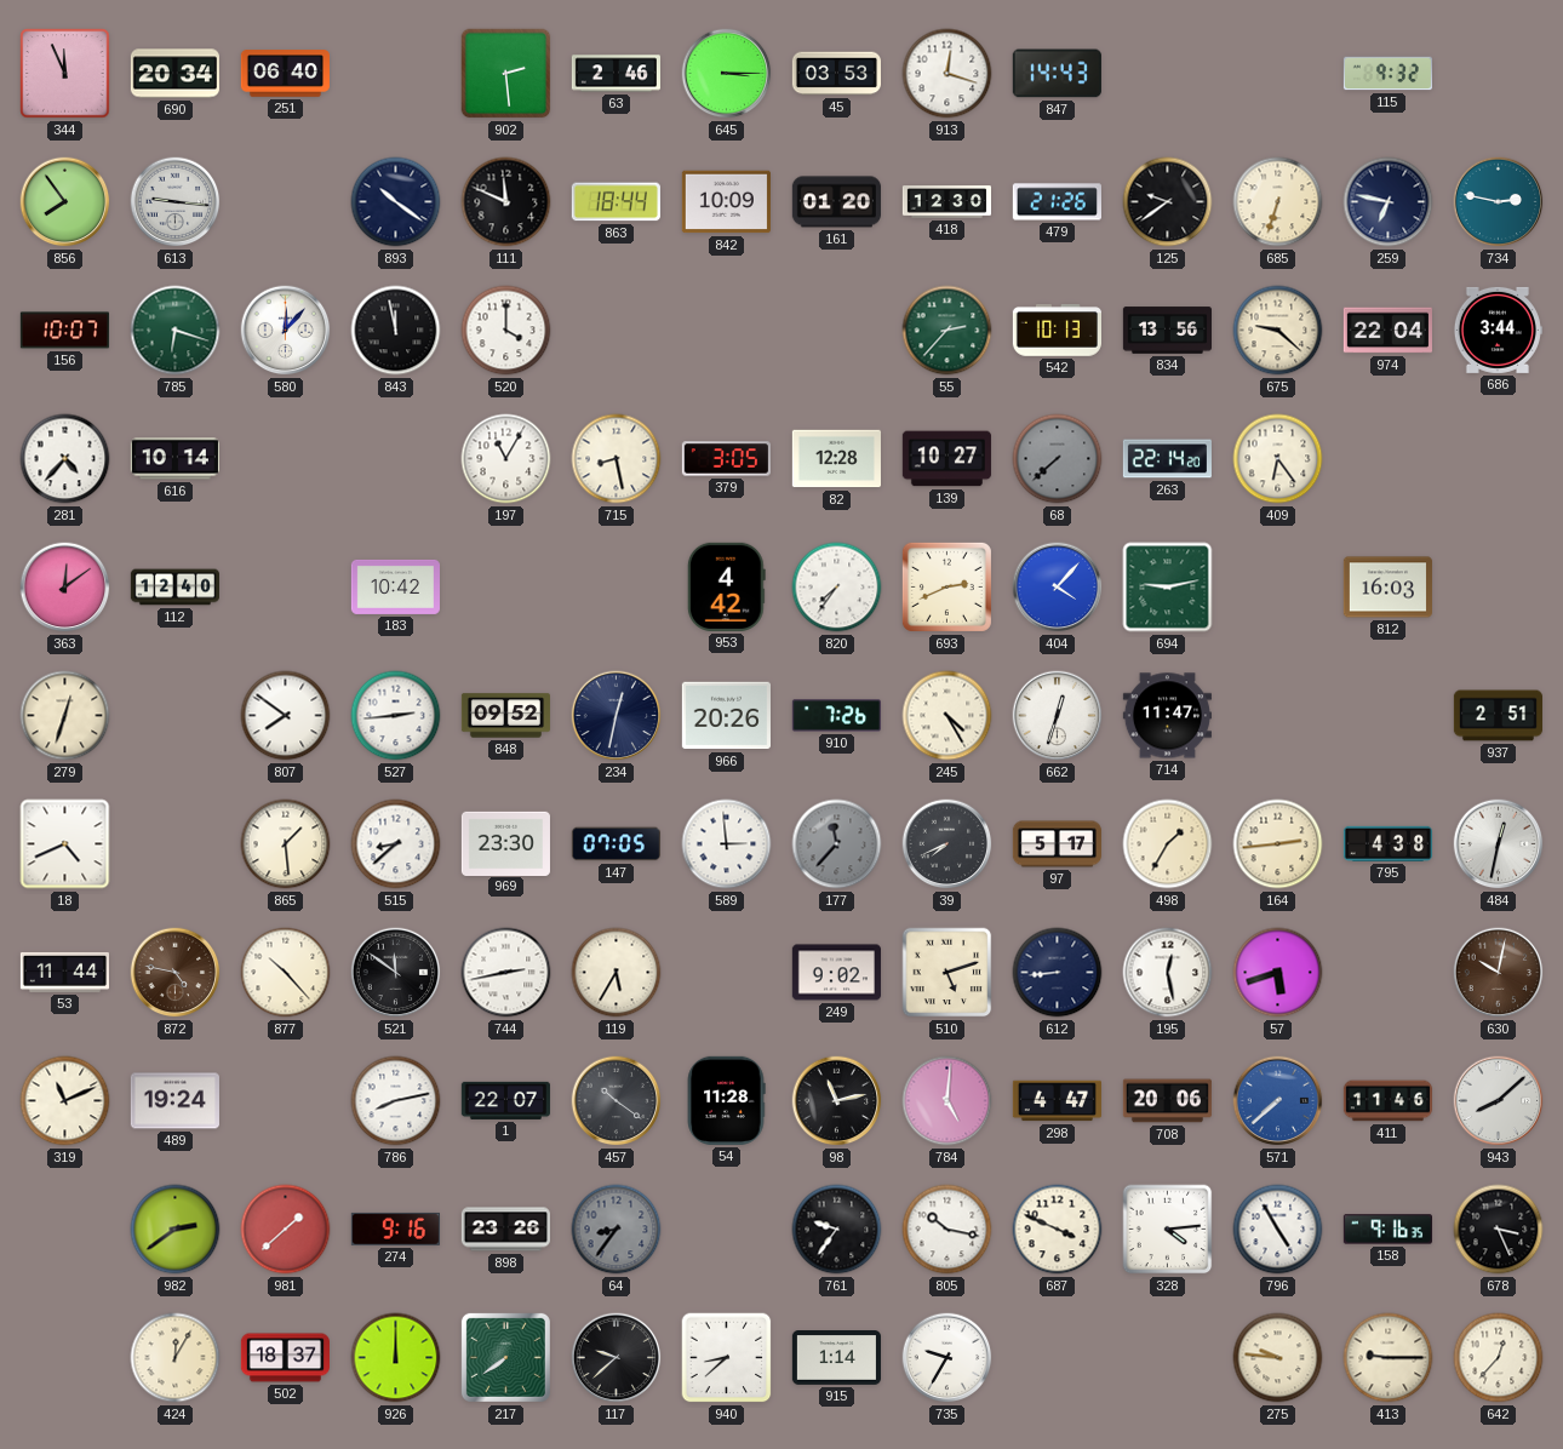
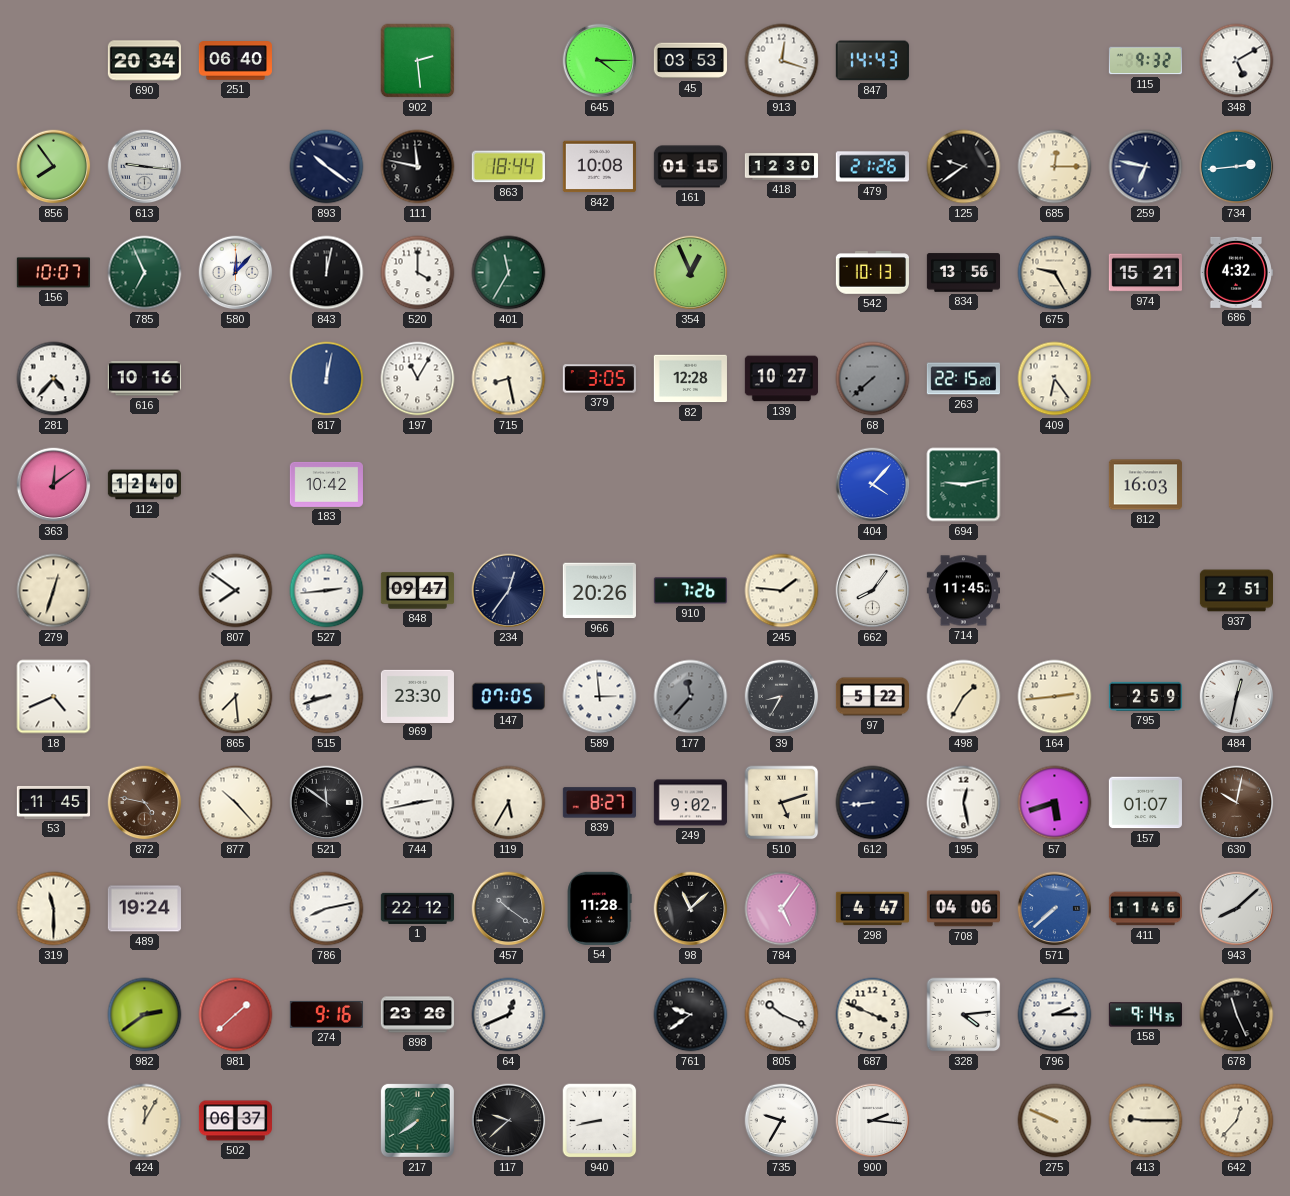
344: 11:56 -> none (65, 74)
63: 2:46 -> none (616, 74)
645: 3:15 -> 4:15 (600, 61)
348: none -> 5:10 (1237, 61)
111: 11:49 -> 11:47 (418, 167)
842: 10:09 -> 10:08 (599, 167)
161: 01:20 -> 01:15 (690, 167)
685: 6:33 -> 12:15 (1055, 167)
734: 2:47 -> 2:44 (1237, 167)
785: 6:18 -> 6:56 (145, 273)
843: 11:58 -> 12:02 (327, 273)
401: none -> 11:35 (509, 273)
354: none -> 12:56 (691, 273)
55: 2:37 -> none (947, 331)
675: 9:22 -> 9:25 (1055, 273)
974: 22:04 -> 15:21 (1145, 273)
686: 3:44 -> 4:32 (1236, 272)
616: 10:14 -> 10:16 (144, 379)
817: none -> 12:02 (327, 379)
263: 22:14 -> 22:15 (963, 379)
953: 4:42 -> none (726, 586)
820: 7:36 -> none (837, 588)
693: 2:41 -> none (946, 586)
848: 09:52 -> 09:47 (417, 591)
234: 12:32 -> 12:36 (509, 591)
245: 4:25 -> 1:46 (782, 591)
662: 12:33 -> 8:06 (873, 591)
714: 11:47 -> 11:45 (963, 591)
865: 1:29 -> 7:29 (236, 697)
515: 8:38 -> 8:42 (327, 697)
39: 7:41 -> 8:35 (782, 697)
97: 5:17 -> 5:22 (872, 697)
795: 4:38 -> 2:59 (1145, 696)
53: 11:44 -> 11:45 (53, 802)
839: none -> 8:27 (599, 803)
157: none -> 01:07 (1145, 803)
319: 11:11 -> 11:30 (54, 909)
1: 22:07 -> 22:12 (417, 908)
98: 11:13 -> 11:08 (691, 909)
784: 5:01 -> 5:06 (782, 909)
708: 20:06 -> 04:06 (963, 909)
64: 8:36 -> 12:41 (509, 1015)
64 dial: grey -> white (509, 1015)
761: 9:36 -> 9:39 (691, 1015)
805: 10:17 -> 10:19 (782, 1015)
796: 4:55 -> 2:15 (1055, 1015)
158: 9:16 -> 9:14 (1145, 1015)
678: 3:26 -> 11:26 (1237, 1015)
502: 18:37 -> 06:37 (235, 1121)
926: 12:00 -> none (396, 1358)
940: 8:38 -> 8:43 (600, 1121)
915: 1:14 -> none (836, 1358)
900: none -> 2:16 (873, 1121)
275: 9:46 -> 9:49 (1055, 1121)
